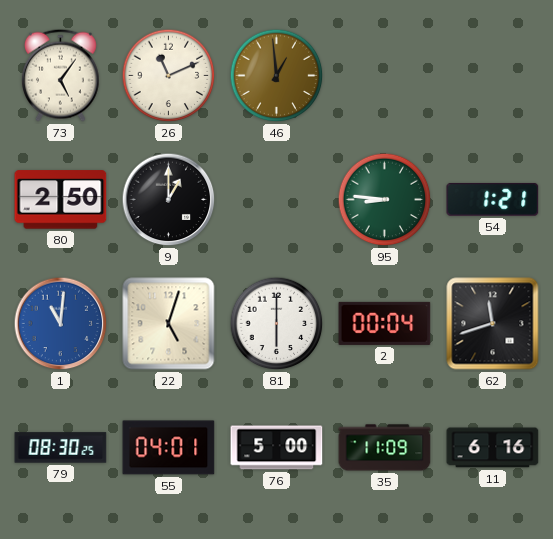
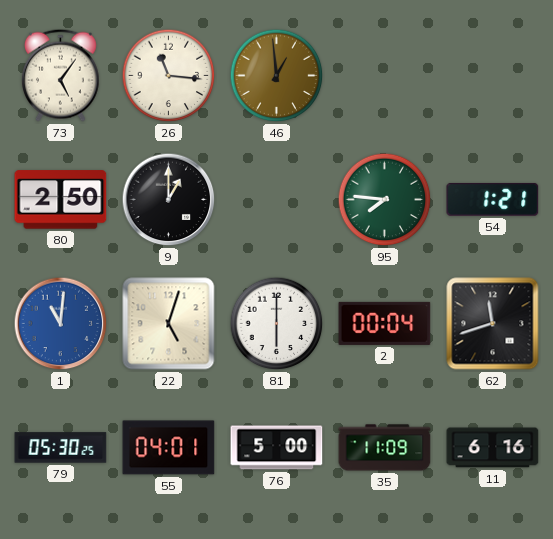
26: 11:11 -> 11:16 (169, 76)
95: 8:46 -> 7:46 (385, 200)
79: 08:30 -> 05:30 (61, 448)
